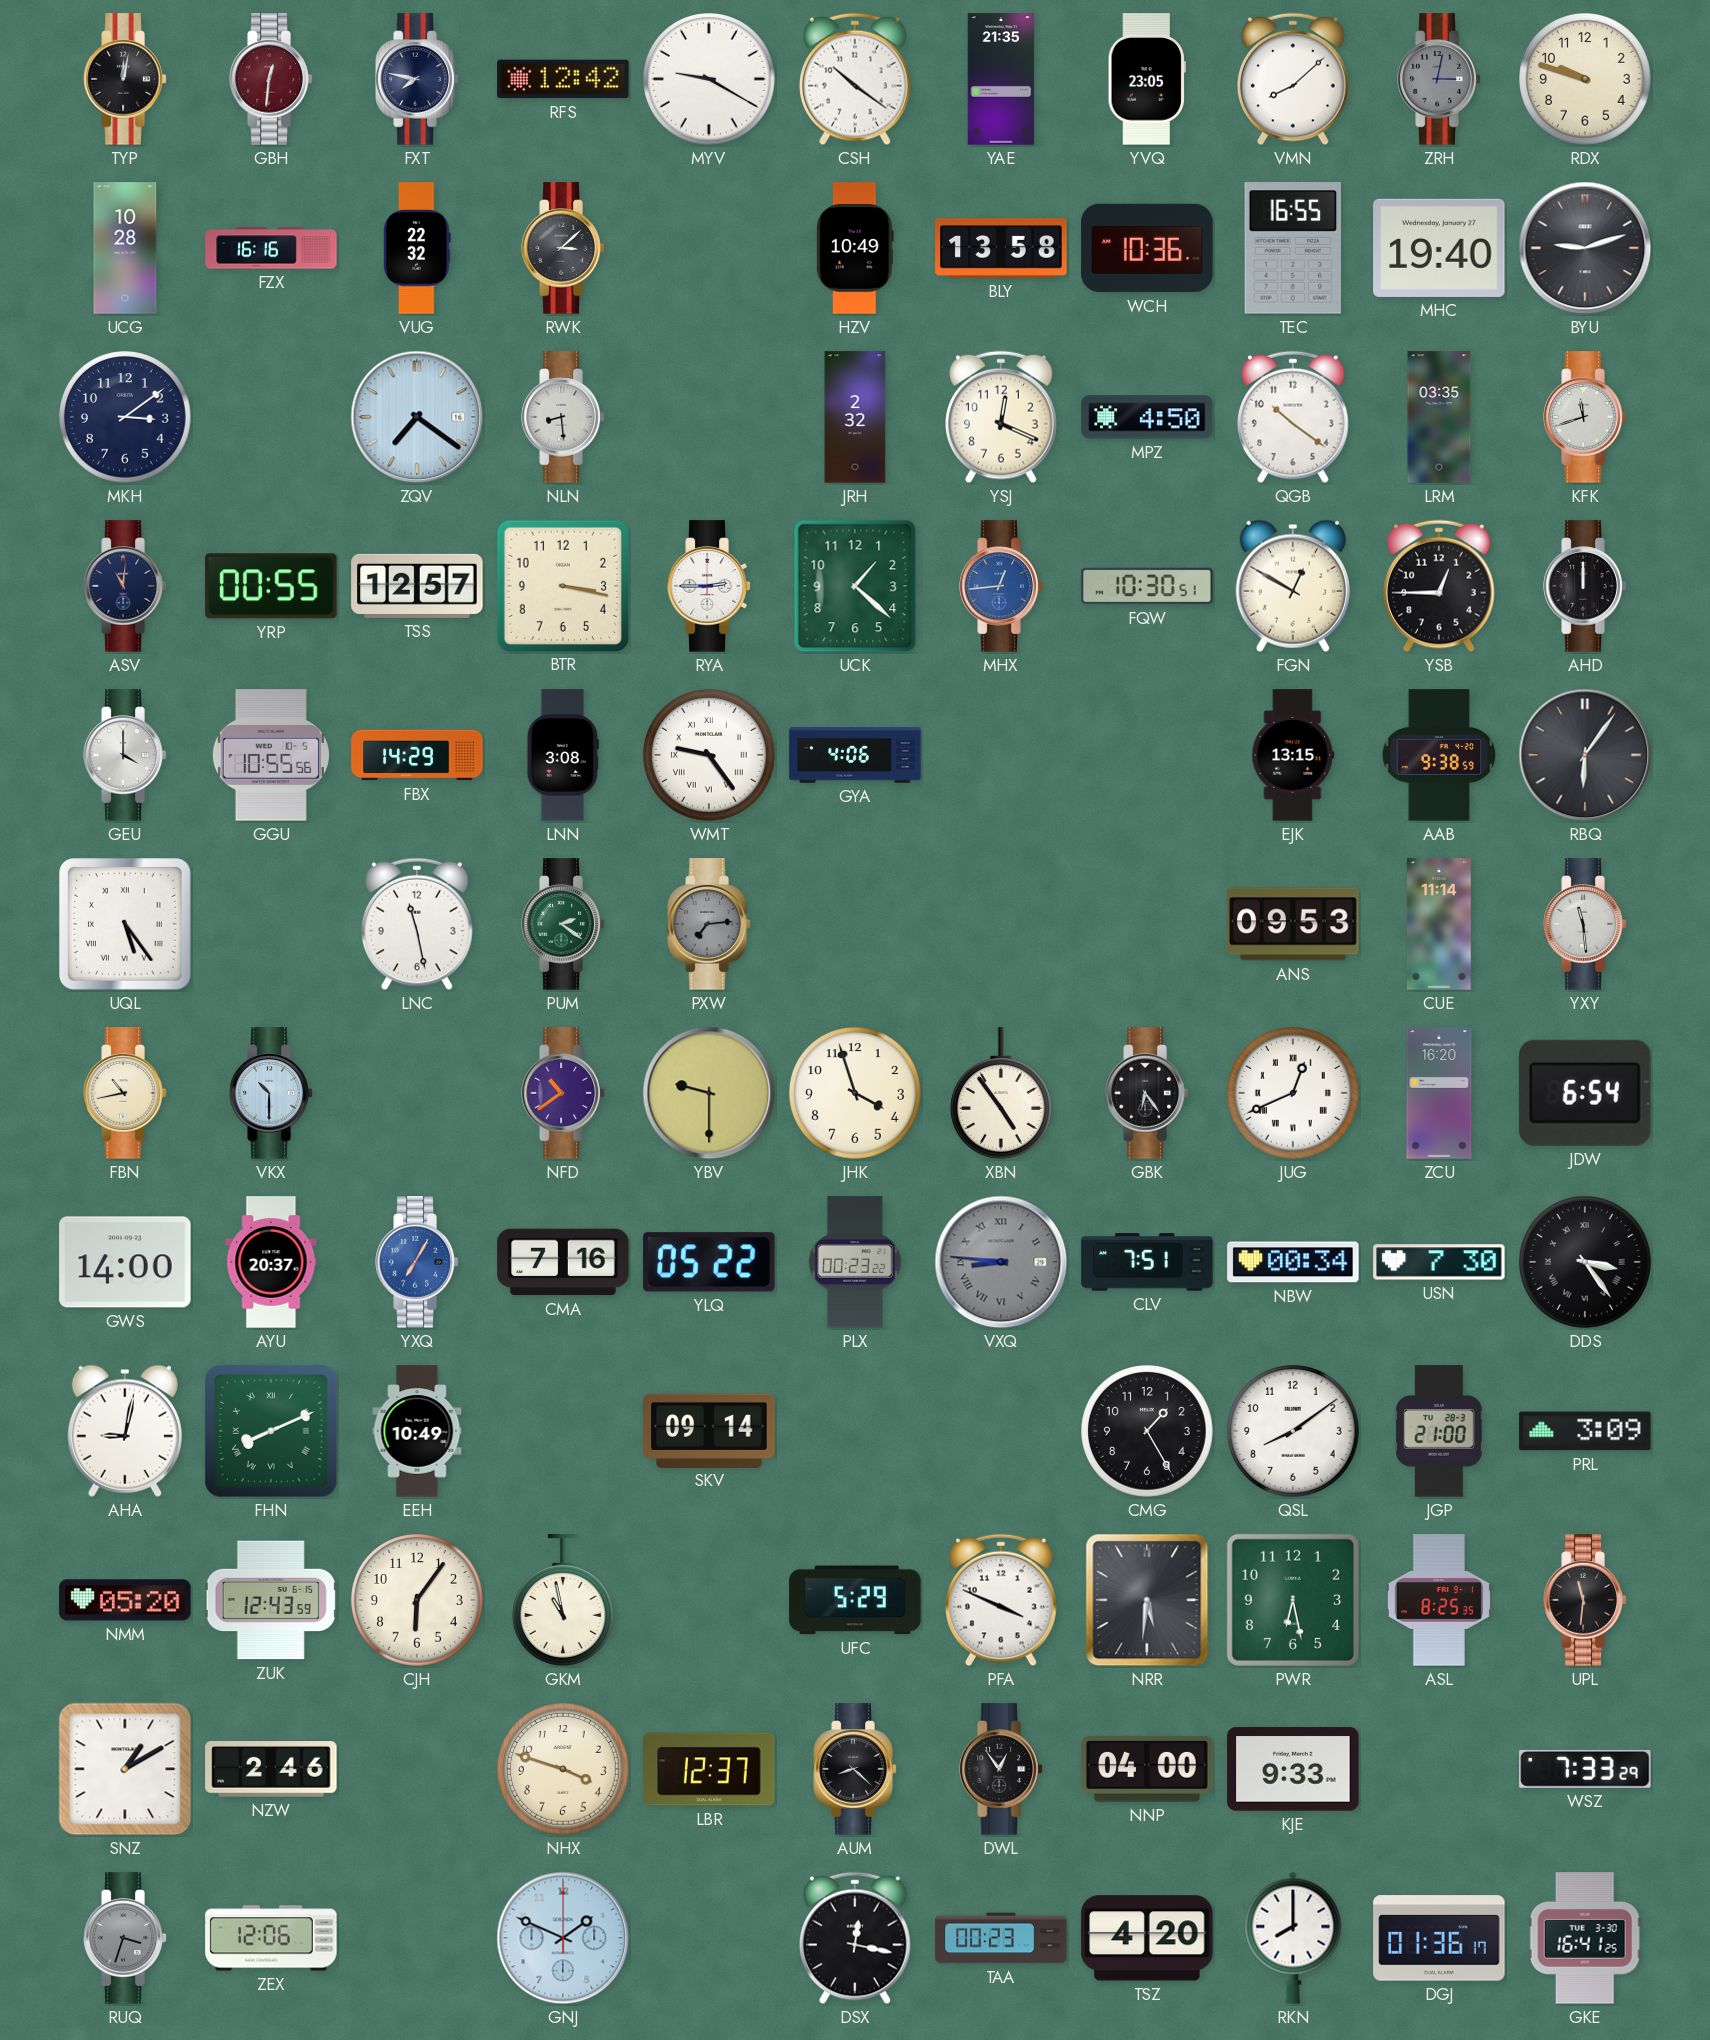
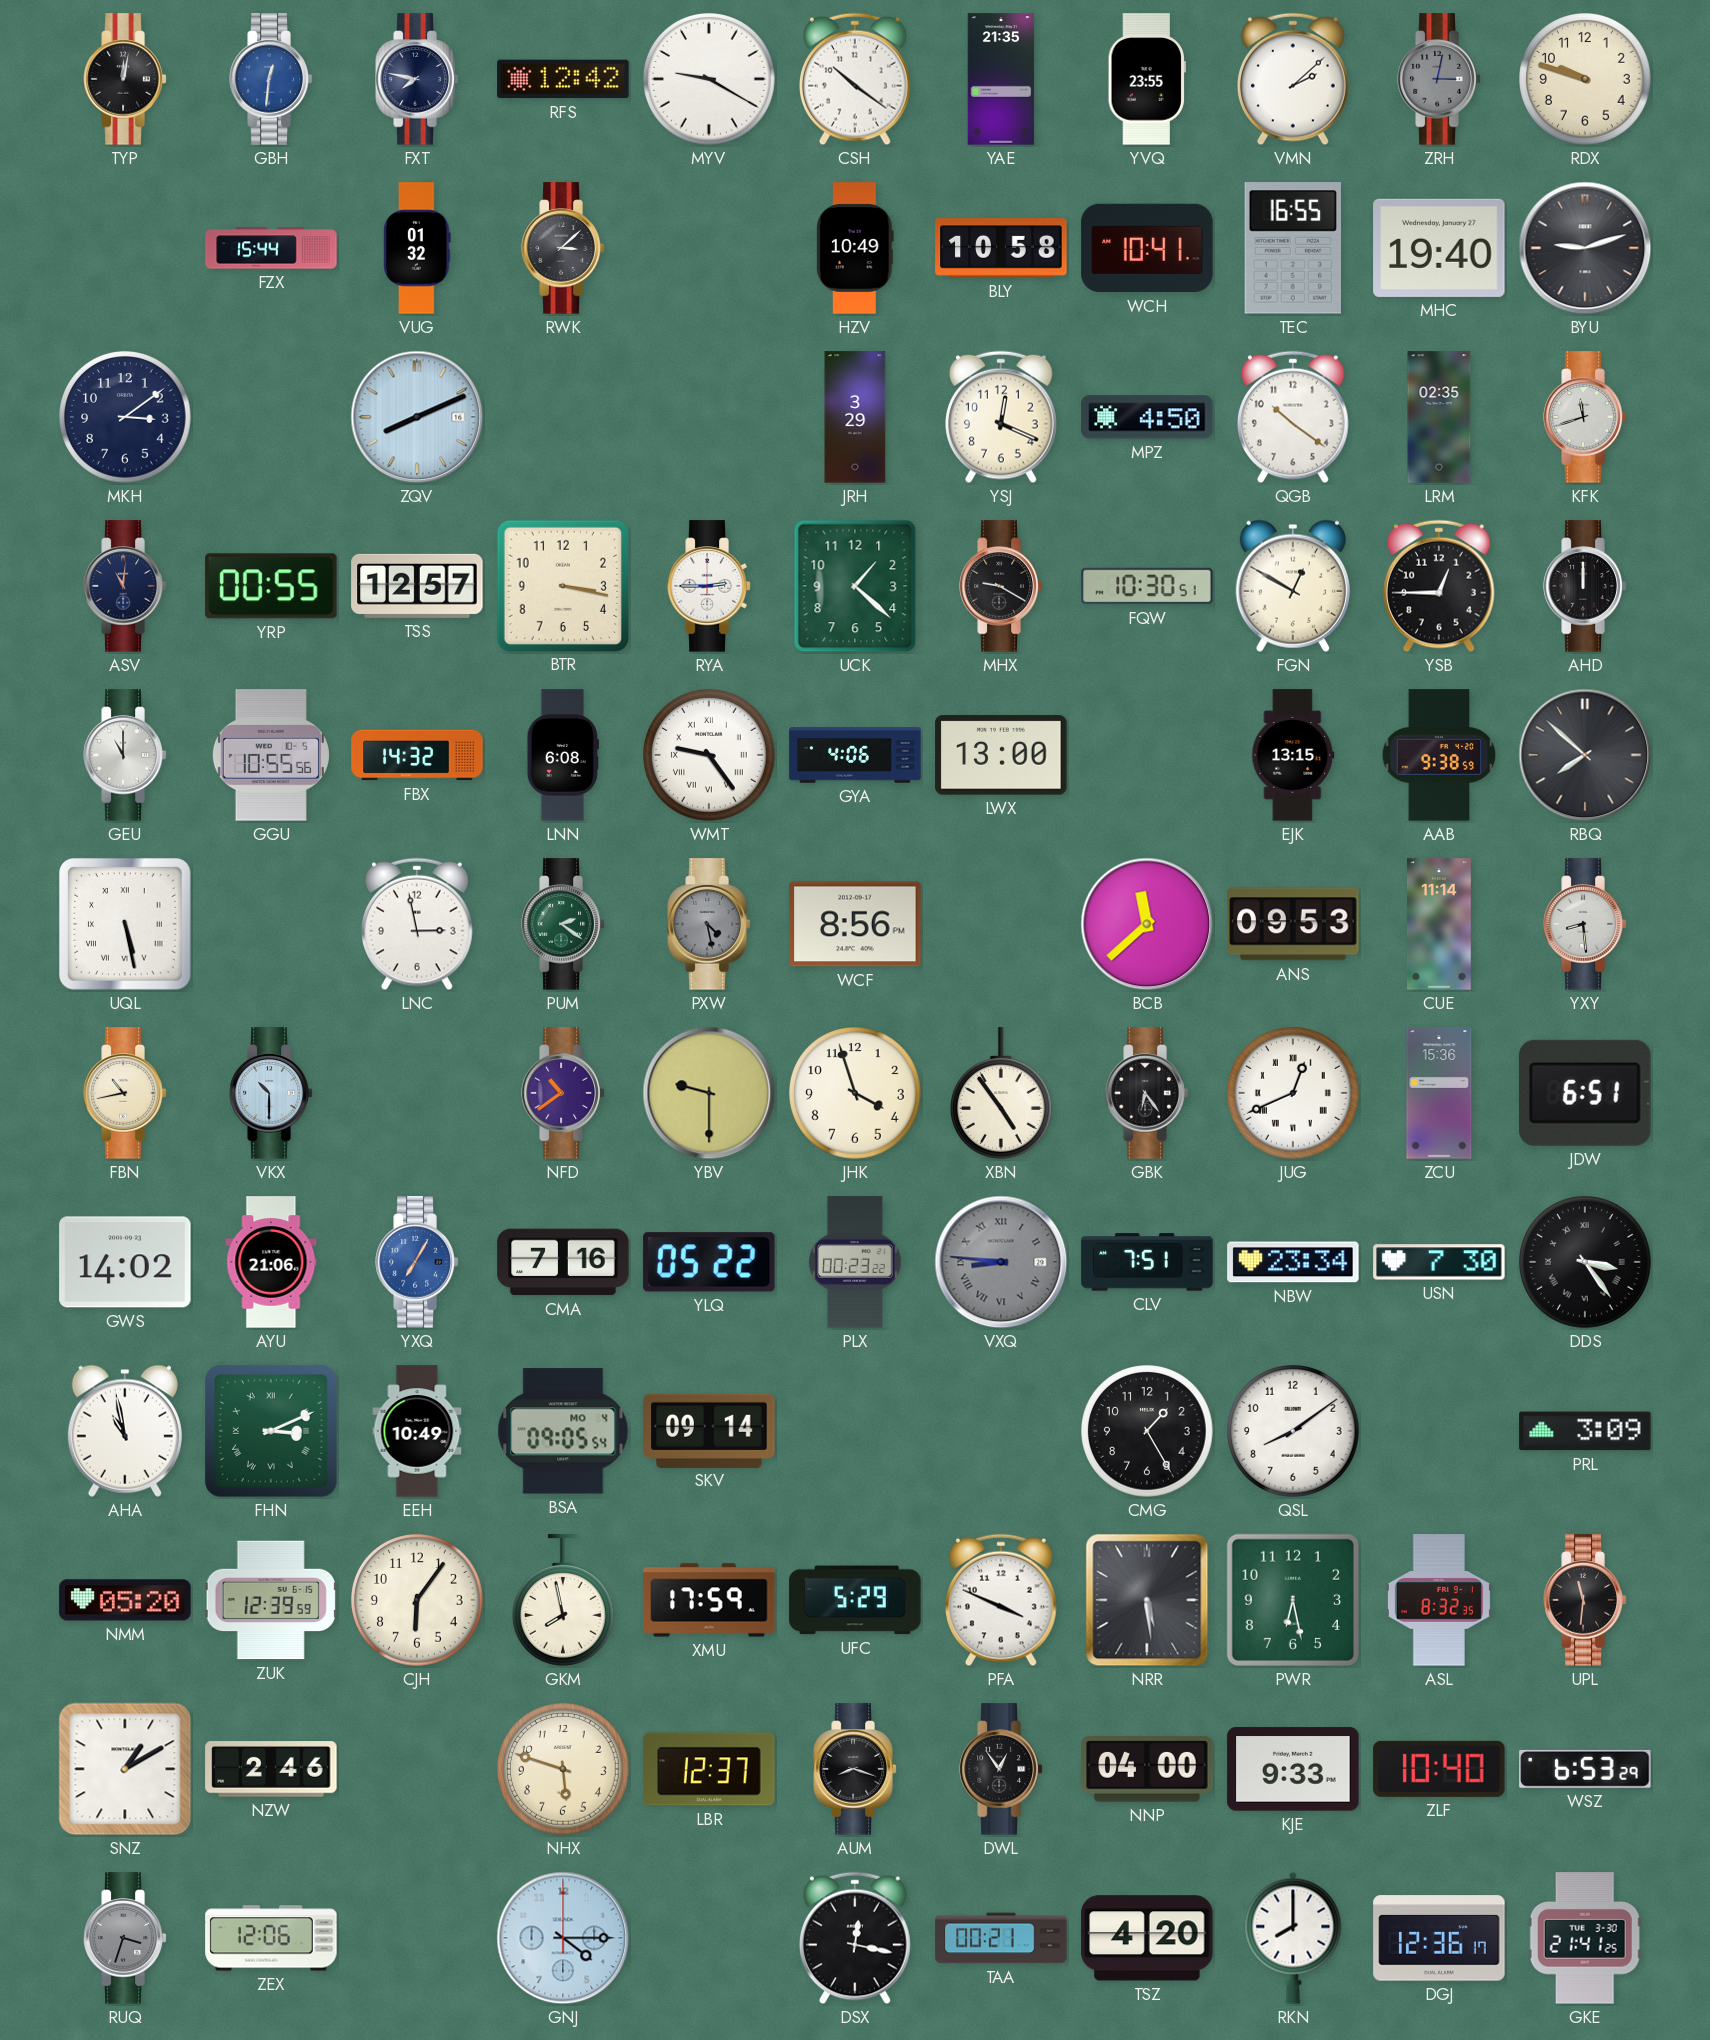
GBH dial: burgundy -> blue (271, 79)
YVQ: 23:05 -> 23:55 (1147, 79)
VMN: 8:08 -> 2:08 (1294, 79)
UCG: 10:28 -> none (125, 248)
FZX: 16:16 -> 15:44 (271, 248)
VUG: 22:32 -> 01:32 (417, 248)
BLY: 13:58 -> 10:58 (1001, 248)
WCH: 10:36 -> 10:41 (1147, 248)
ZQV: 7:21 -> 8:11 (417, 417)
NLN: 8:29 -> none (563, 417)
JRH: 2:32 -> 3:29 (855, 417)
LRM: 03:35 -> 02:35 (1439, 417)
MHX: 12:44 -> 9:20 (1001, 586)
MHX dial: blue -> black (1001, 586)
GEU: 4:00 -> 11:00 (125, 755)
FBX: 14:29 -> 14:32 (417, 755)
LNN: 3:08 -> 6:08 (563, 755)
LWX: none -> 13:00 (1001, 755)
RBQ: 6:06 -> 7:52 (1585, 755)
UQL: 5:24 -> 5:28 (126, 925)
LNC: 11:28 -> 2:58 (418, 924)
PXW: 7:14 -> 4:28 (709, 924)
WCF: none -> 8:56 (855, 924)
BCB: none -> 11:38 (1147, 924)
YXY: 11:29 -> 8:29 (1585, 924)
ZCU: 16:20 -> 15:36 (1439, 1093)
JDW: 6:54 -> 6:51 (1586, 1093)
GWS: 14:00 -> 14:02 (125, 1262)
AYU: 20:37 -> 21:06 (271, 1262)
NBW: 00:34 -> 23:34 (1293, 1262)
AHA: 9:02 -> 10:58 (125, 1431)
FHN: 8:11 -> 3:11 (272, 1432)
BSA: none -> 09:05 (563, 1431)
JGP: 21:00 -> none (1439, 1431)
ZUK: 12:43 -> 12:39 (271, 1600)
GKM: 10:58 -> 7:58 (563, 1600)
XMU: none -> 17:59 (709, 1600)
NRR: 5:31 -> 5:29 (1147, 1600)
ASL: 8:25 -> 8:32 (1439, 1600)
NHX: 3:48 -> 5:48 (564, 1770)
AUM: 8:22 -> 8:18 (855, 1769)
ZLF: none -> 10:40 (1439, 1769)
WSZ: 7:33 -> 6:53 (1585, 1769)
GNJ: 1:49 -> 4:15 (563, 1938)
TAA: 00:23 -> 00:21 (1001, 1938)
DGJ: 01:36 -> 12:36 (1439, 1938)
GKE: 16:41 -> 21:41 (1585, 1938)
